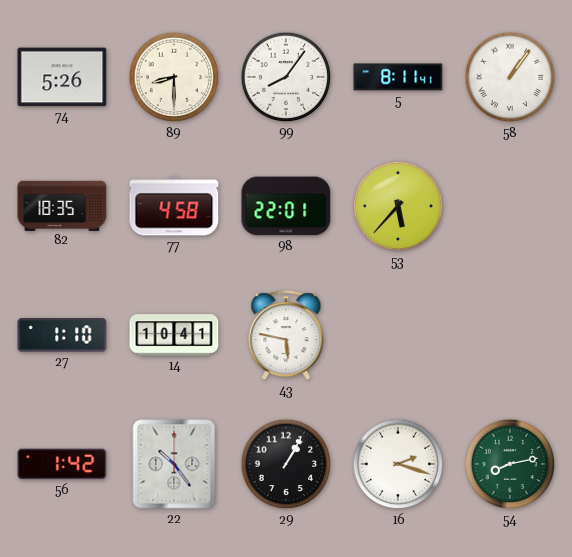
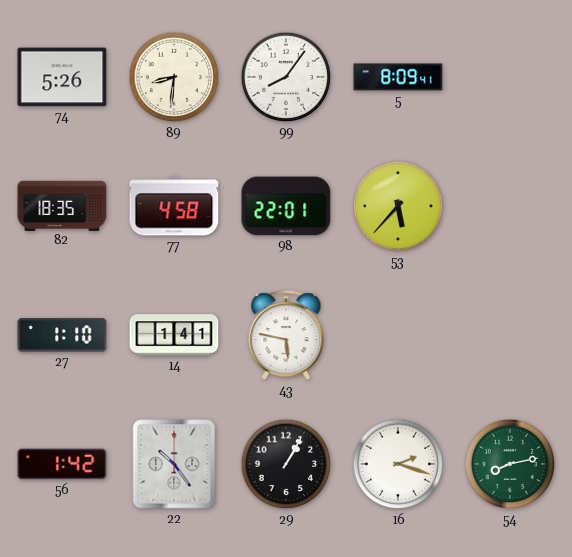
89: 8:30 -> 8:31 (174, 77)
5: 8:11 -> 8:09 (398, 77)
58: 1:06 -> none (510, 77)
14: 10:41 -> 1:41 (174, 335)
